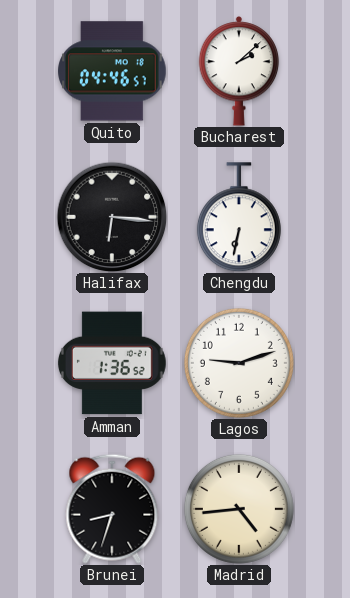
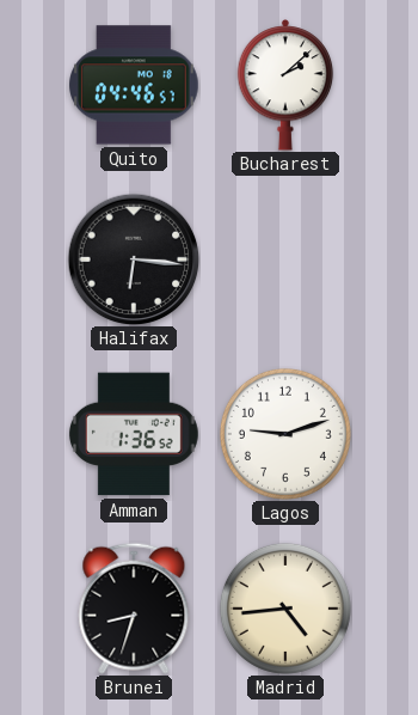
Chengdu: 6:32 -> none (239, 217)
